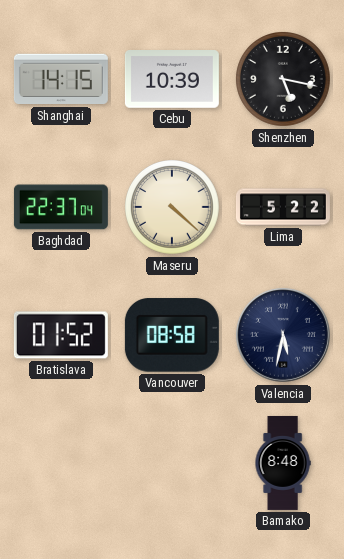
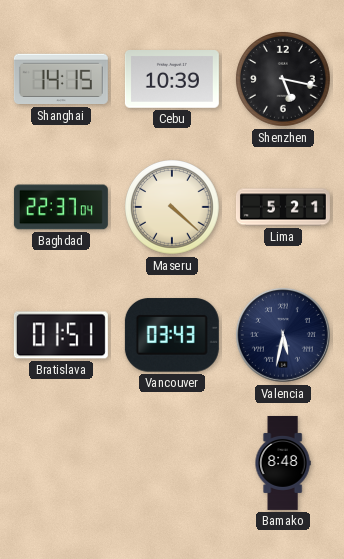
Lima: 5:22 -> 5:21 (283, 207)
Bratislava: 01:52 -> 01:51 (61, 335)
Vancouver: 08:58 -> 03:43 (172, 335)
